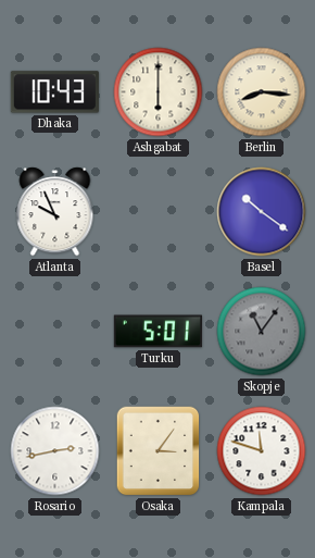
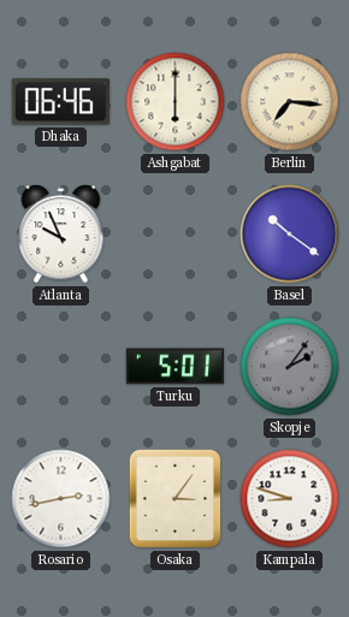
Dhaka: 10:43 -> 06:46 (60, 102)
Berlin: 8:16 -> 7:16 (290, 102)
Skopje: 11:06 -> 2:06 (290, 367)
Kampala: 11:48 -> 8:48 (290, 499)
